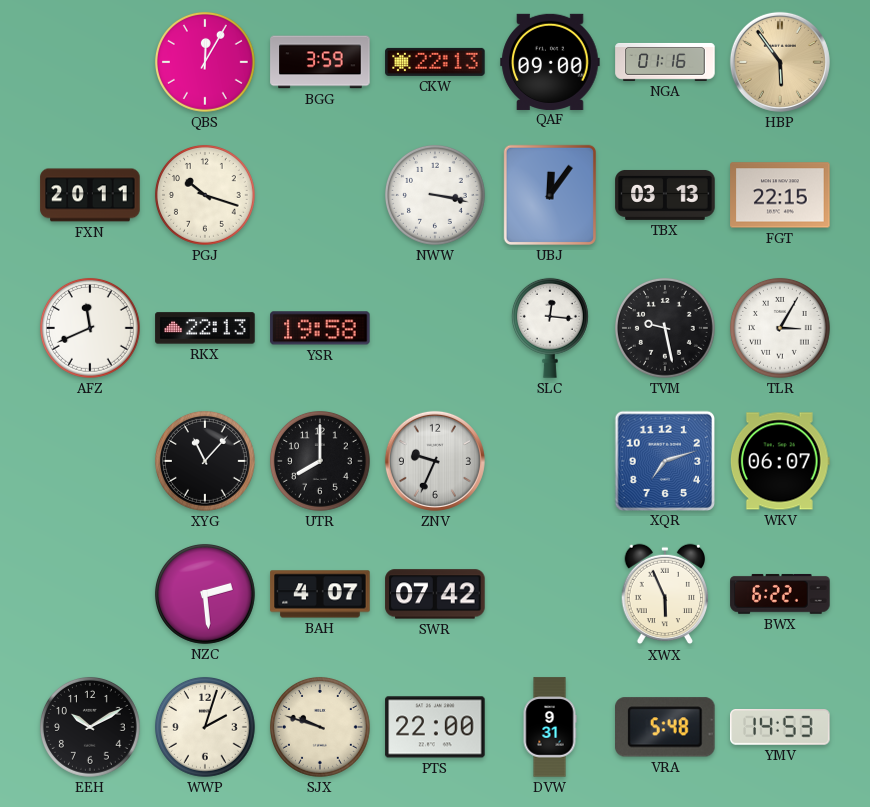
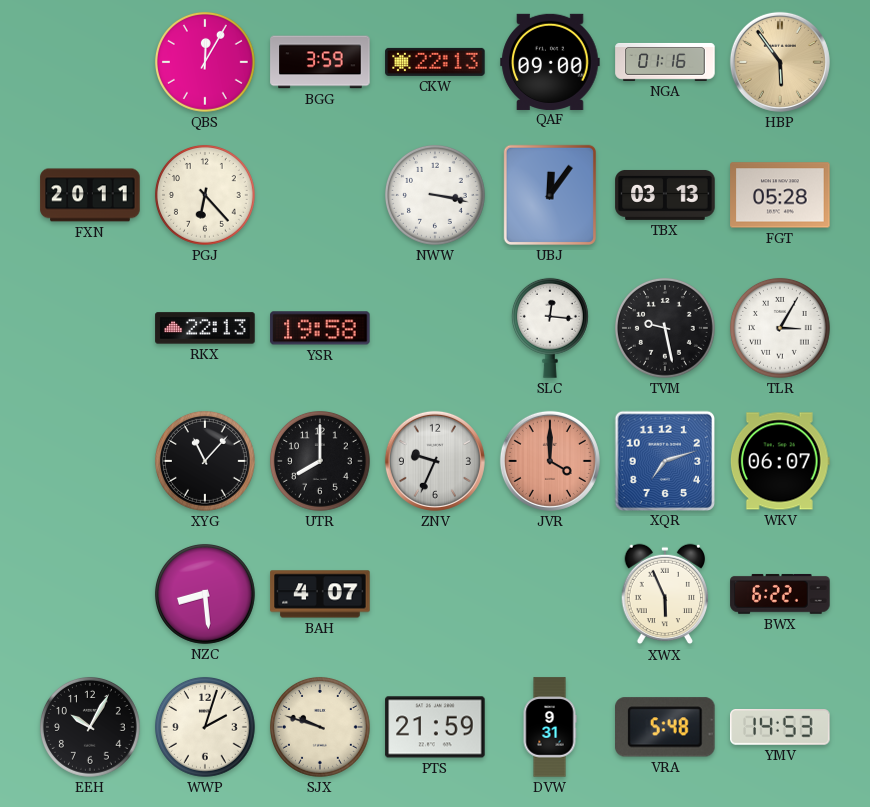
PGJ: 10:18 -> 6:23 (205, 195)
FGT: 22:15 -> 05:28 (780, 195)
AFZ: 11:41 -> none (90, 328)
JVR: none -> 4:00 (550, 461)
NZC: 2:29 -> 8:29 (205, 594)
SWR: 07:42 -> none (435, 594)
EEH: 10:10 -> 10:05 (90, 727)
PTS: 22:00 -> 21:59 (435, 727)
